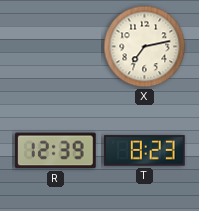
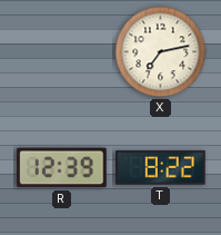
T: 8:23 -> 8:22 (161, 168)
